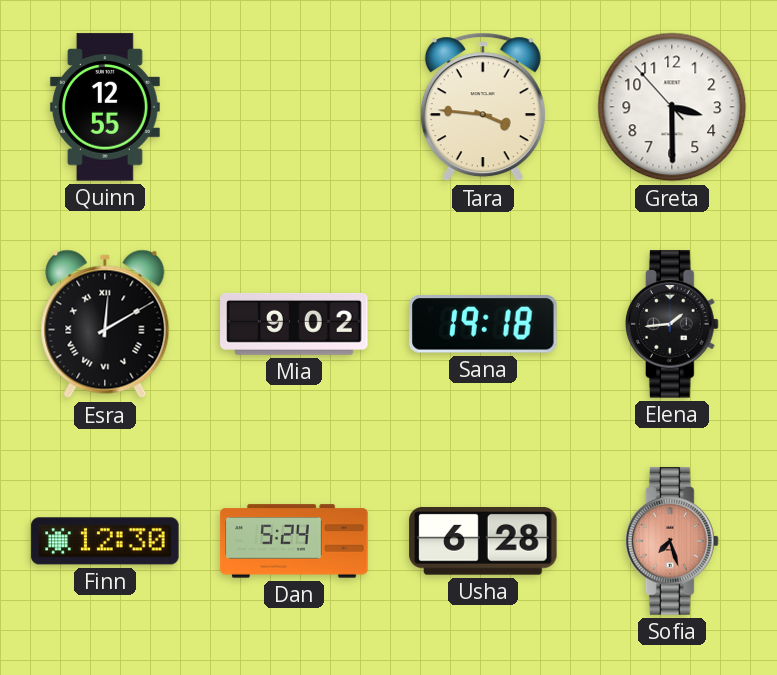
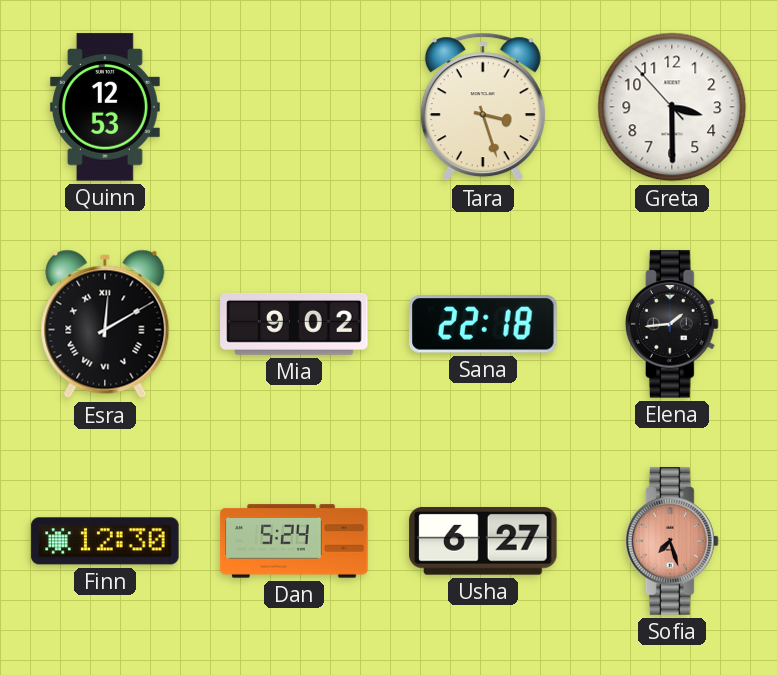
Quinn: 12:55 -> 12:53 (105, 107)
Tara: 3:46 -> 3:27 (483, 107)
Sana: 19:18 -> 22:18 (483, 324)
Usha: 6:28 -> 6:27 (483, 542)
